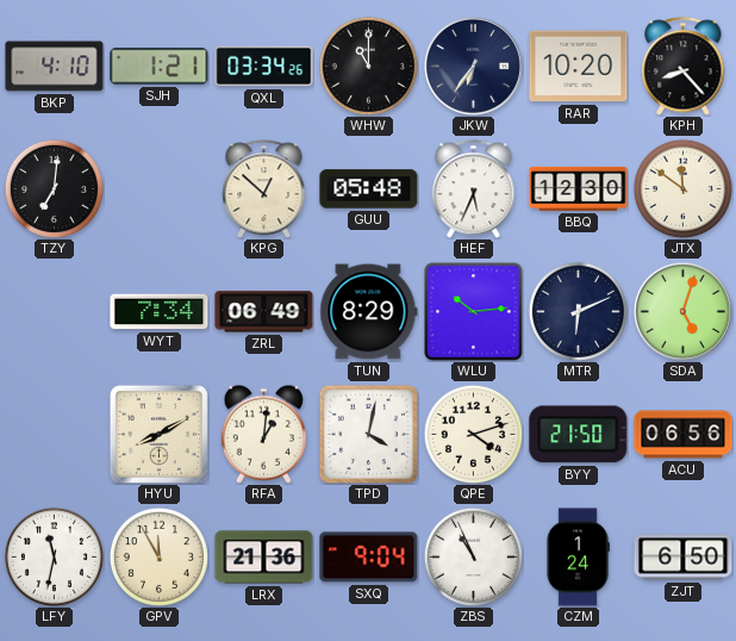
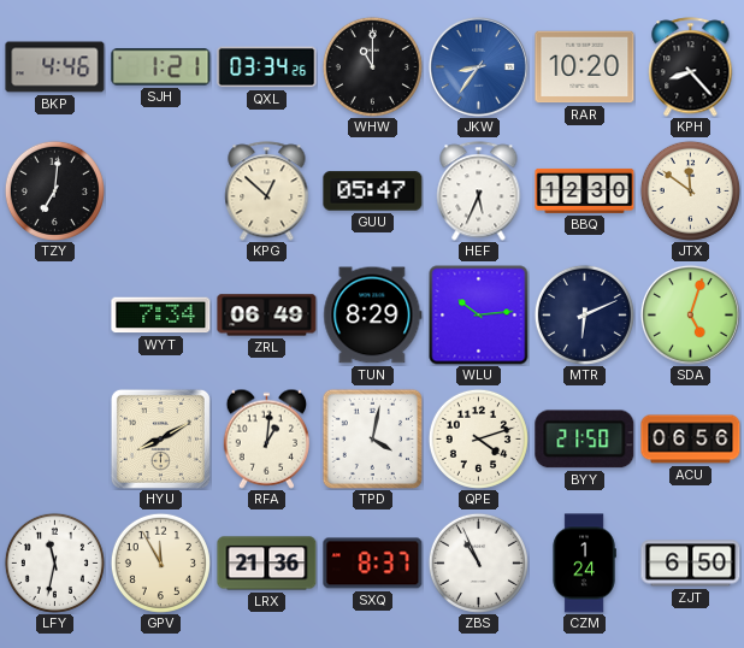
BKP: 4:10 -> 4:46 (55, 67)
JKW: 6:36 -> 8:36 (478, 66)
JKW dial: navy -> blue (478, 66)
GUU: 05:48 -> 05:47 (373, 192)
SXQ: 9:04 -> 8:37 (373, 564)
